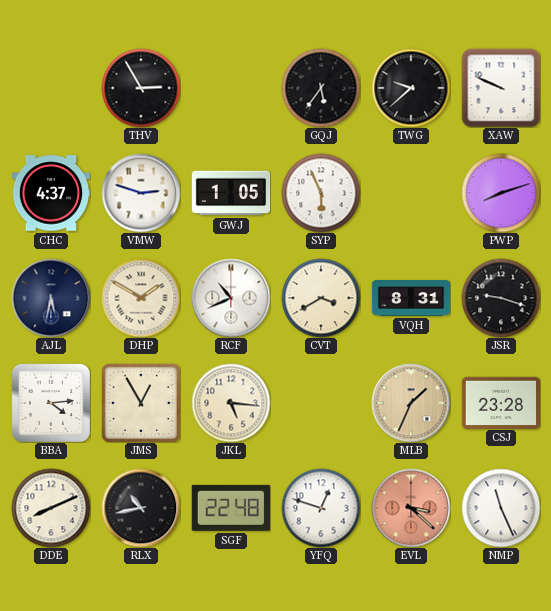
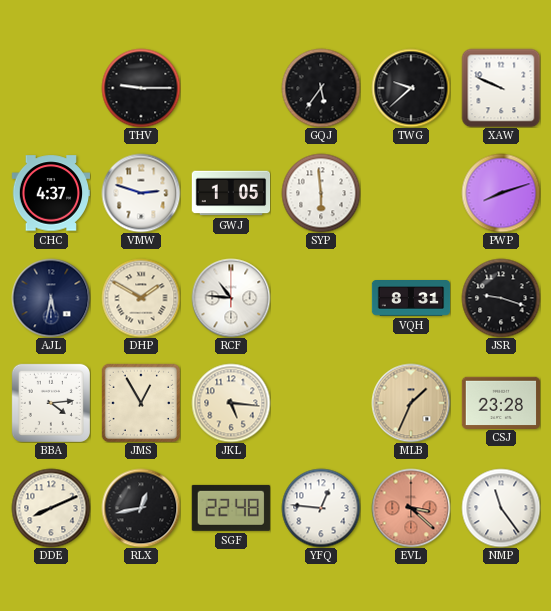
THV: 2:55 -> 9:15 (141, 88)
SYP: 5:56 -> 5:59 (321, 193)
RCF: 10:41 -> 10:46 (231, 298)
CVT: 3:40 -> none (321, 298)
RLX: 10:43 -> 12:43 (141, 508)
YFQ: 12:48 -> 12:46 (321, 508)
NMP: 11:26 -> 11:24 (501, 508)
